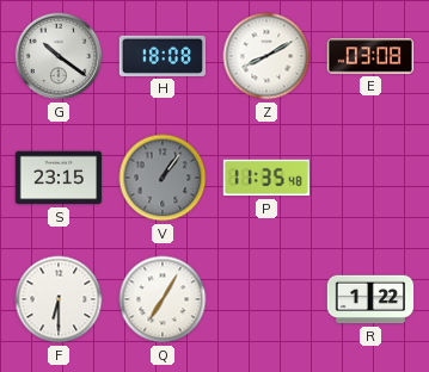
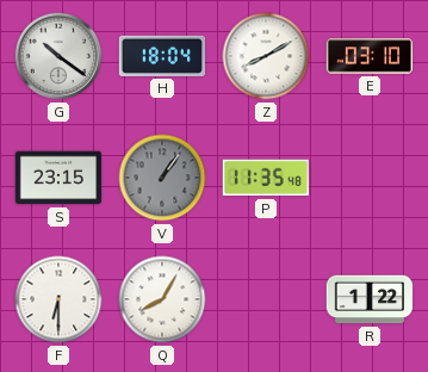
H: 18:08 -> 18:04 (161, 56)
E: 03:08 -> 03:10 (370, 56)
Q: 7:05 -> 8:05 (162, 299)
